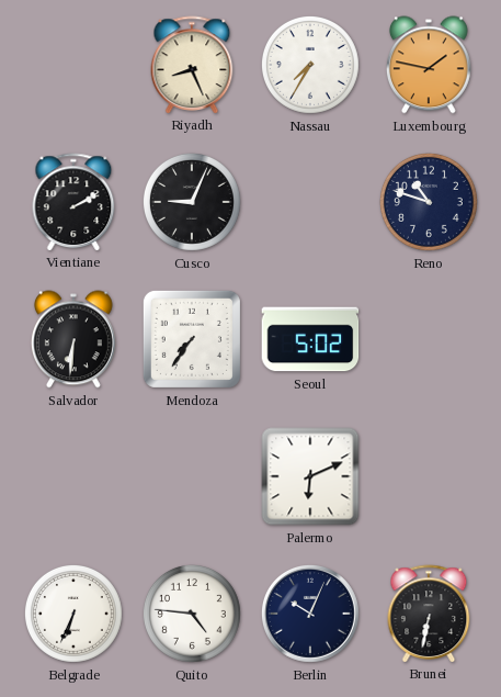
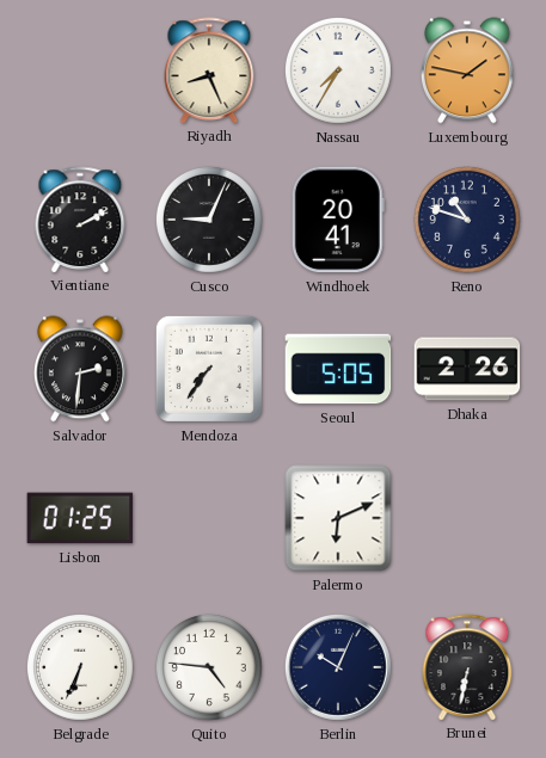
Windhoek: none -> 20:41 (338, 220)
Salvador: 6:31 -> 2:31 (80, 369)
Seoul: 5:02 -> 5:05 (338, 369)
Dhaka: none -> 2:26 (467, 369)
Lisbon: none -> 01:25 (80, 518)
